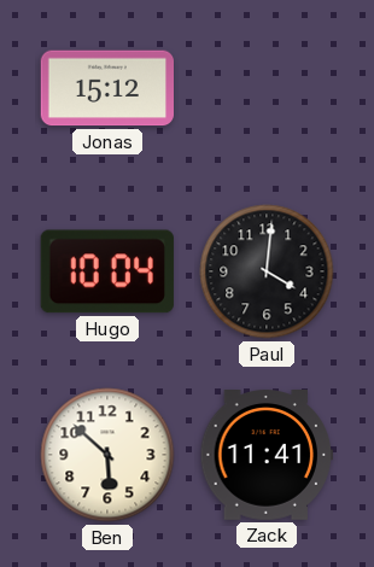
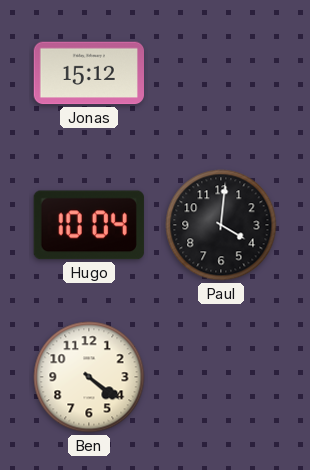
Ben: 5:52 -> 4:21 (89, 377)
Zack: 11:41 -> none (267, 456)
